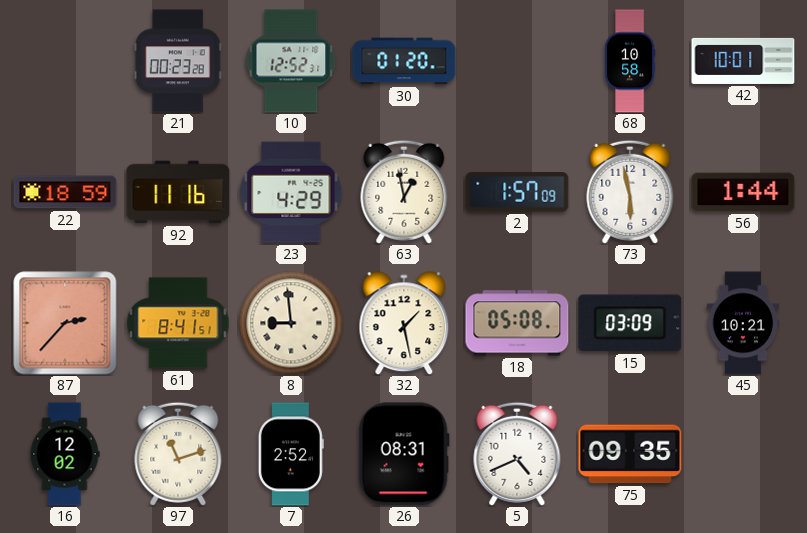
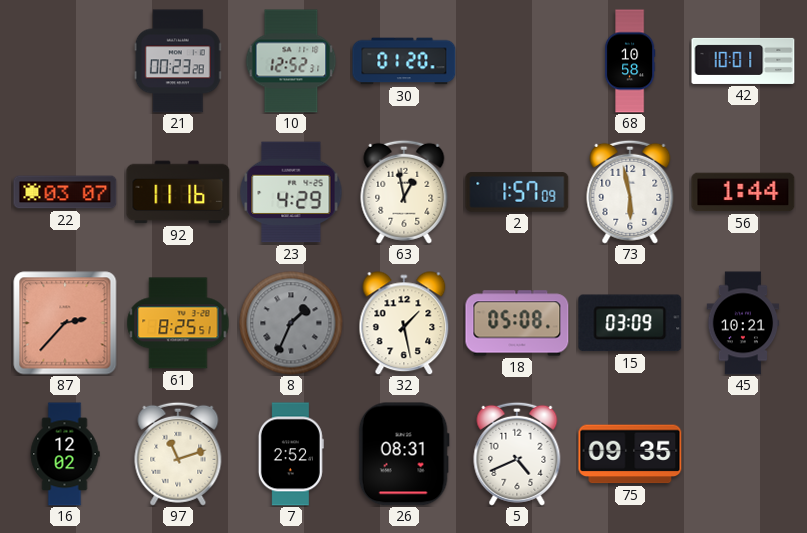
22: 18:59 -> 03:07 (65, 192)
61: 8:41 -> 8:25 (178, 323)
8: 8:59 -> 1:34 (291, 323)
8 dial: cream -> grey (291, 323)
